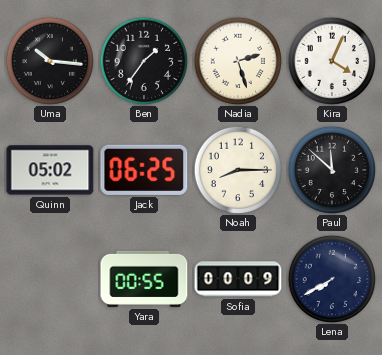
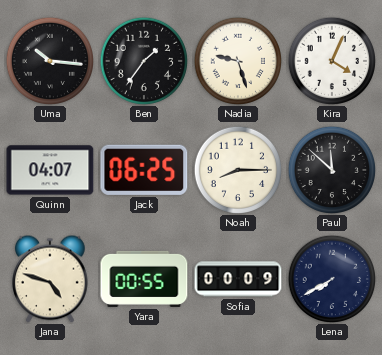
Nadia: 2:27 -> 9:27 (237, 60)
Quinn: 05:02 -> 04:07 (50, 170)
Jana: none -> 4:48 (51, 279)
